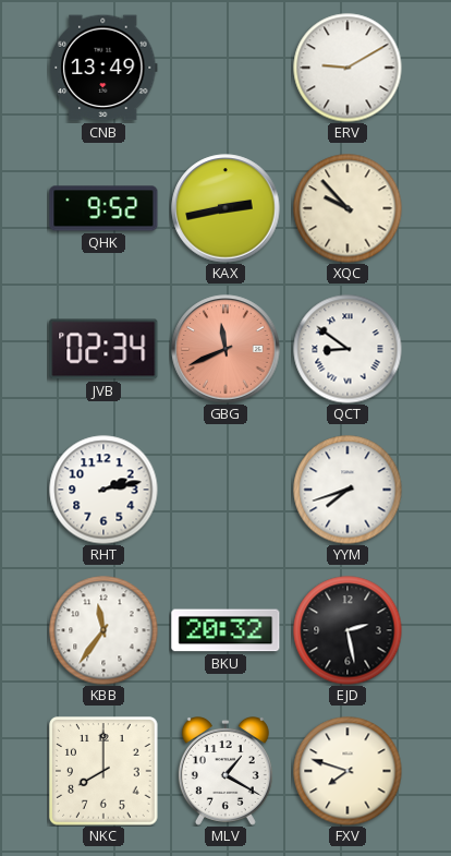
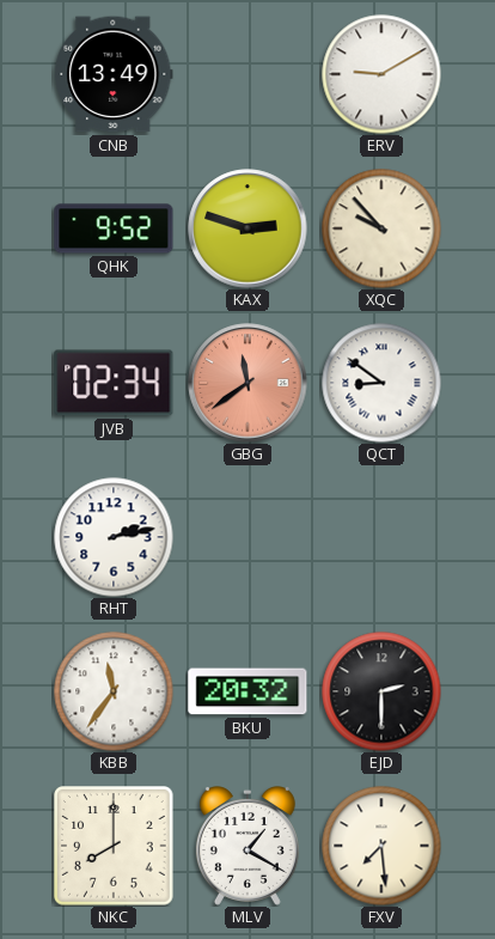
KAX: 2:43 -> 2:48 (247, 228)
GBG: 11:41 -> 11:39 (247, 383)
YYM: 7:42 -> none (348, 490)
EJD: 2:28 -> 2:30 (381, 691)
FXV: 7:48 -> 7:29 (381, 846)
